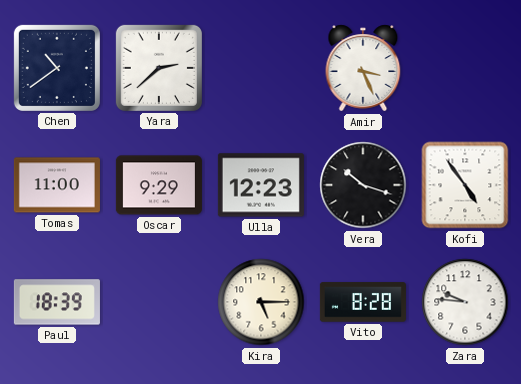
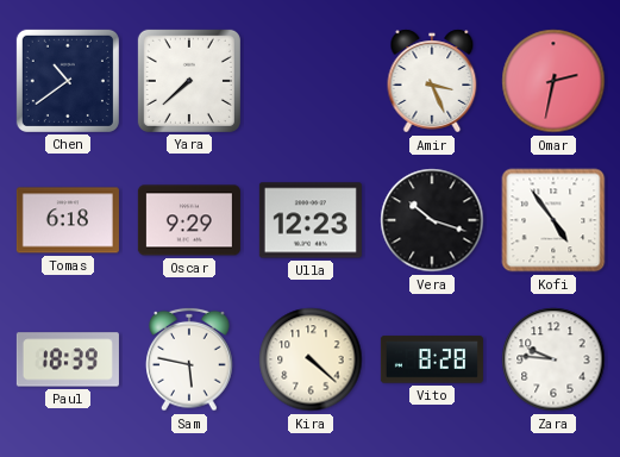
Yara: 2:38 -> 7:38 (189, 81)
Omar: none -> 2:32 (553, 81)
Tomas: 11:00 -> 6:18 (68, 220)
Sam: none -> 5:47 (189, 359)
Kira: 5:15 -> 4:22 (311, 359)
